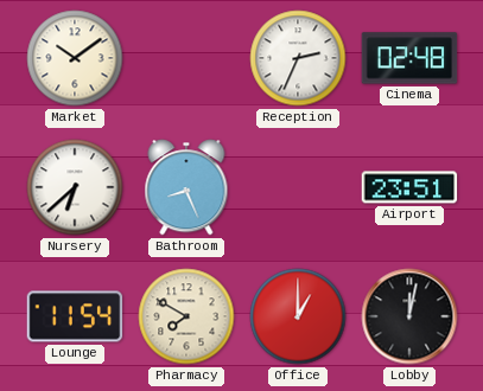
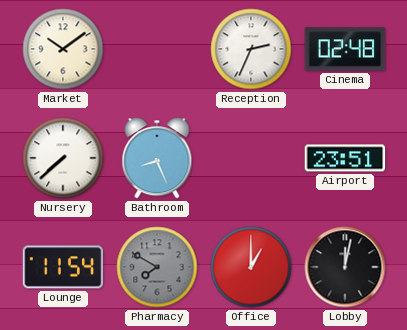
Nursery: 6:38 -> 7:38 (63, 158)
Pharmacy dial: cream -> grey (157, 267)
